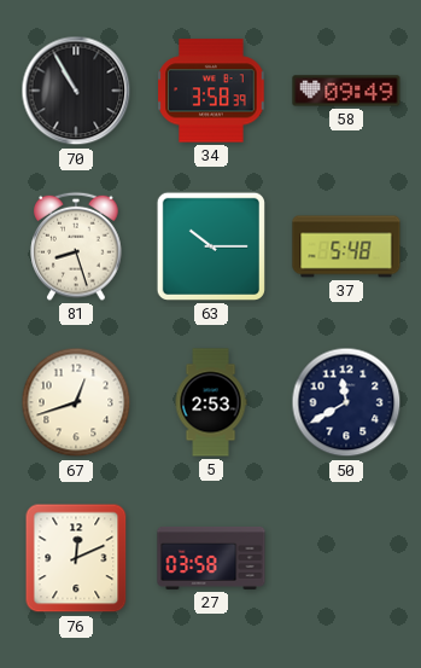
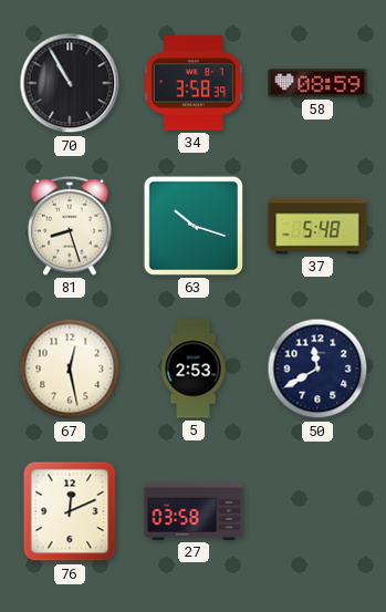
58: 09:49 -> 08:59 (317, 83)
63: 10:15 -> 10:18 (194, 226)
67: 12:42 -> 12:28 (70, 369)
